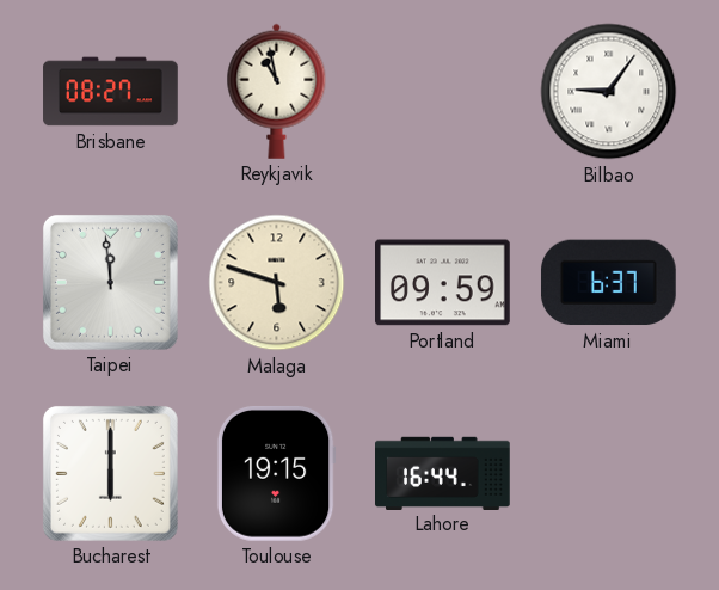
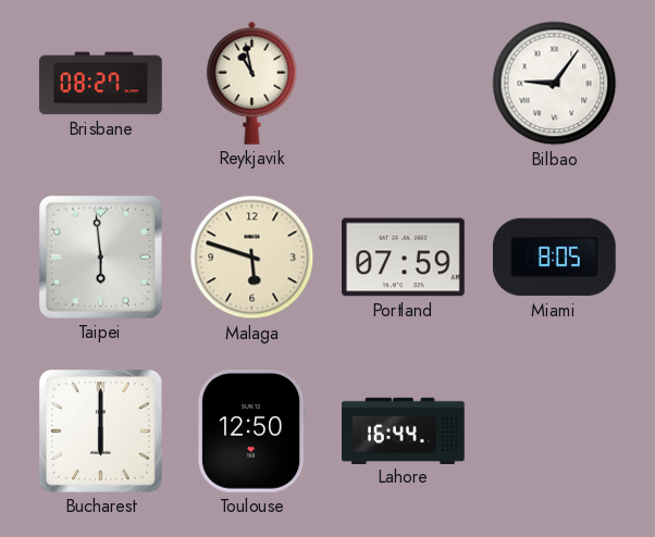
Taipei: 11:59 -> 5:59 (100, 257)
Portland: 09:59 -> 07:59 (404, 258)
Miami: 6:37 -> 8:05 (554, 258)
Toulouse: 19:15 -> 12:50 (251, 430)
